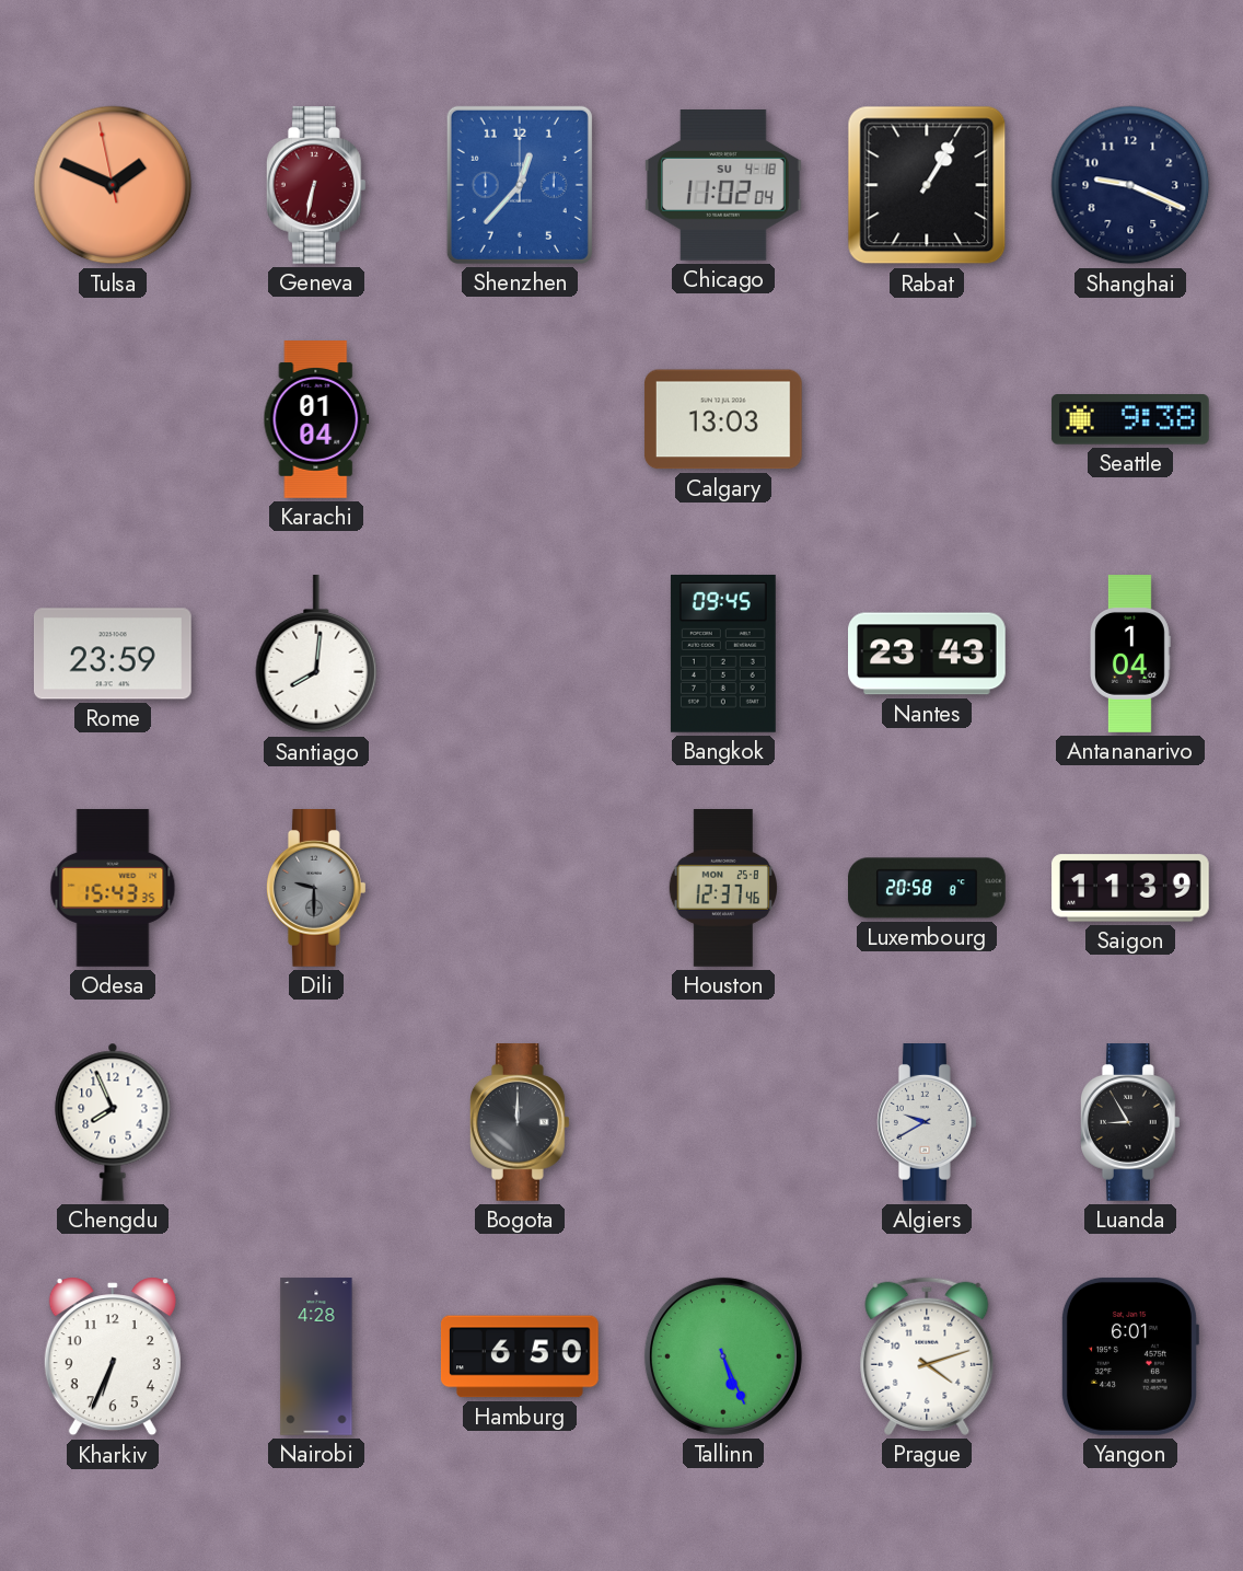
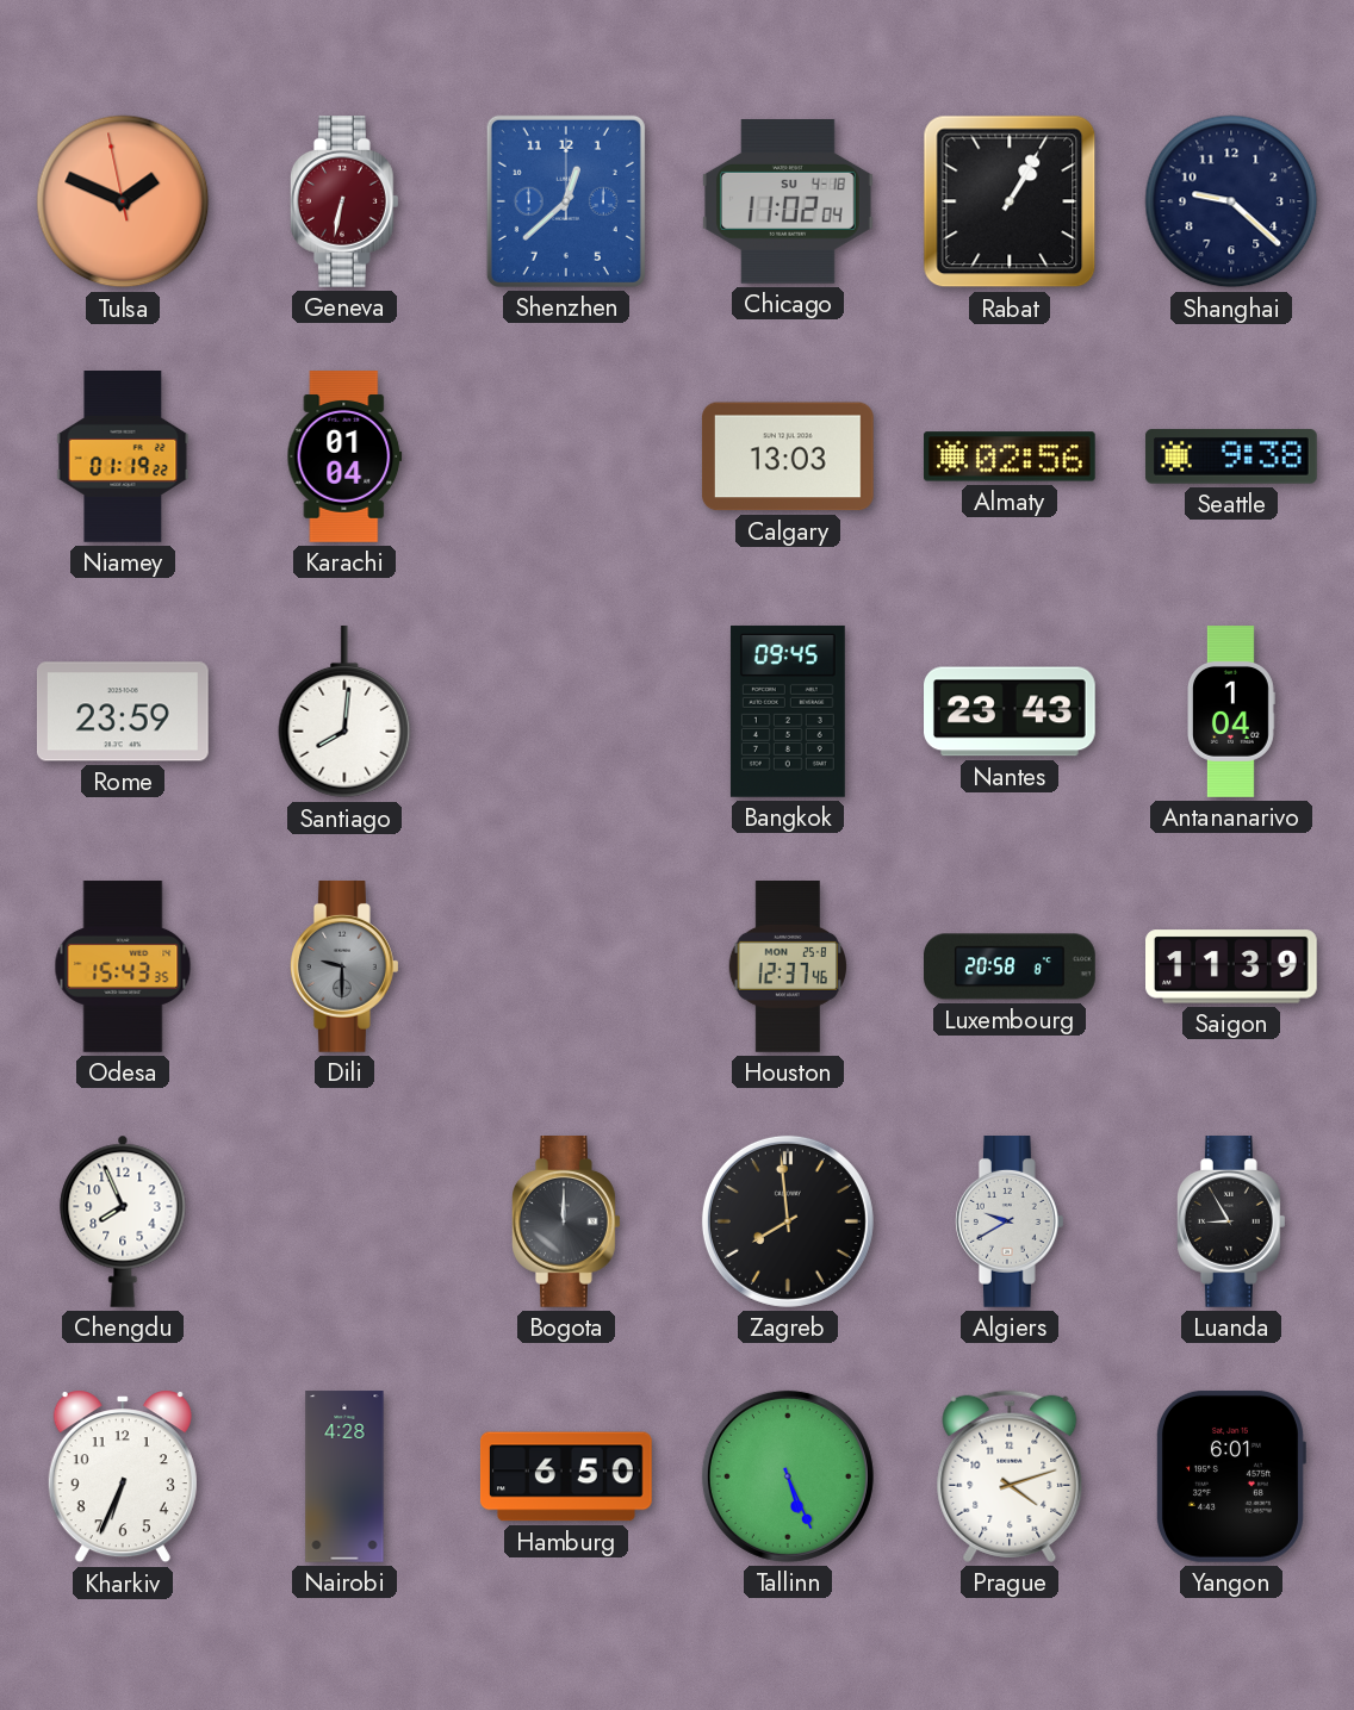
Shenzhen: 12:37 -> 12:38 (566, 201)
Shanghai: 9:19 -> 9:22 (1231, 201)
Niamey: none -> 01:19 (123, 458)
Almaty: none -> 02:56 (1010, 456)
Zagreb: none -> 7:59 (788, 1221)
